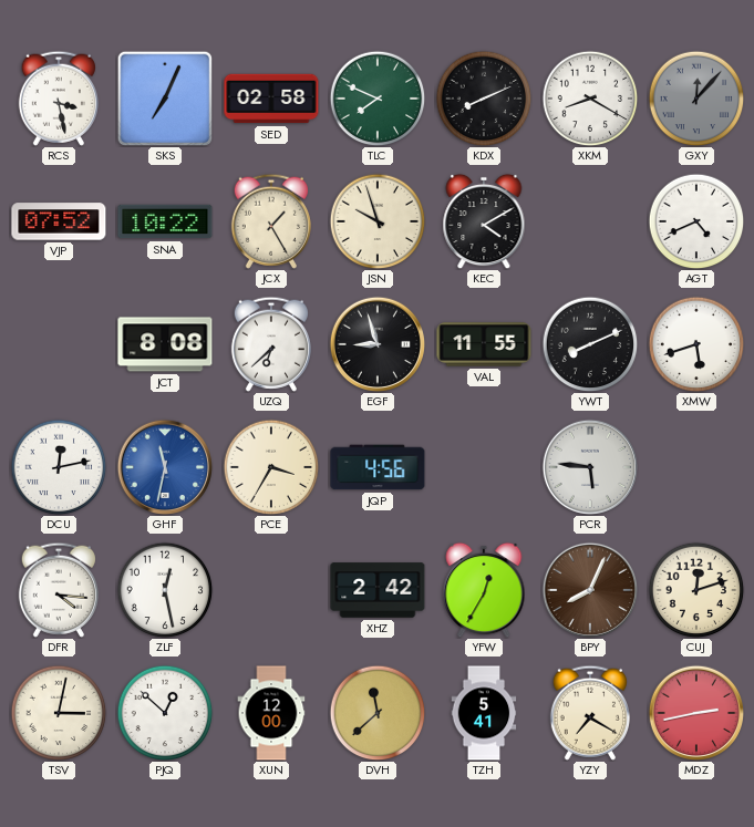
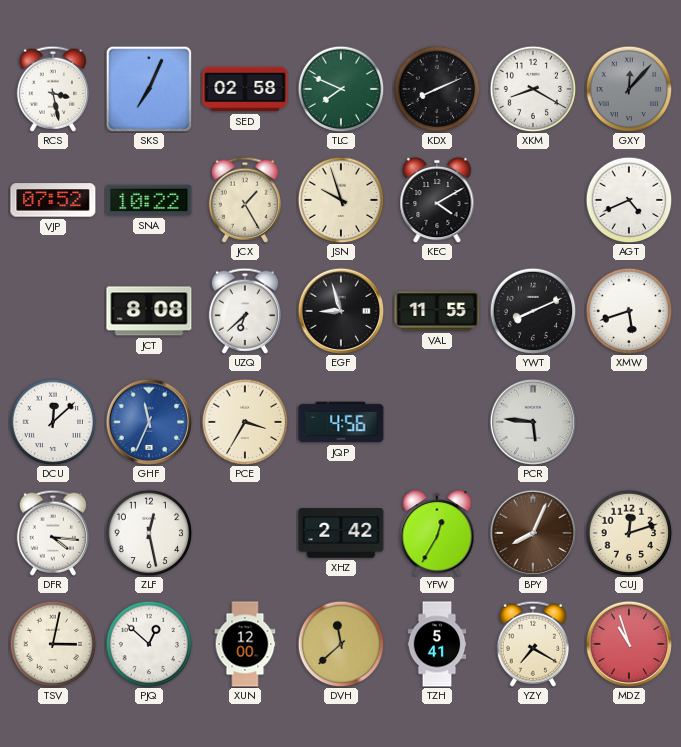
DCU: 12:13 -> 12:08 (53, 422)
GHF: 11:32 -> 11:34 (148, 421)
MDZ: 2:43 -> 10:57 (628, 643)
